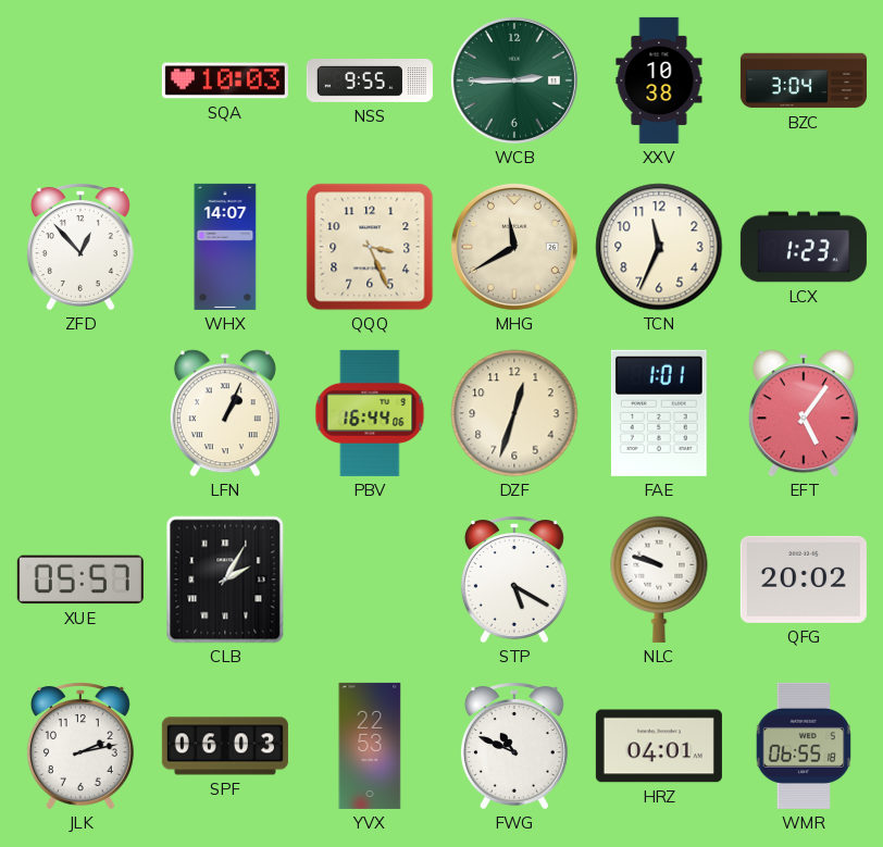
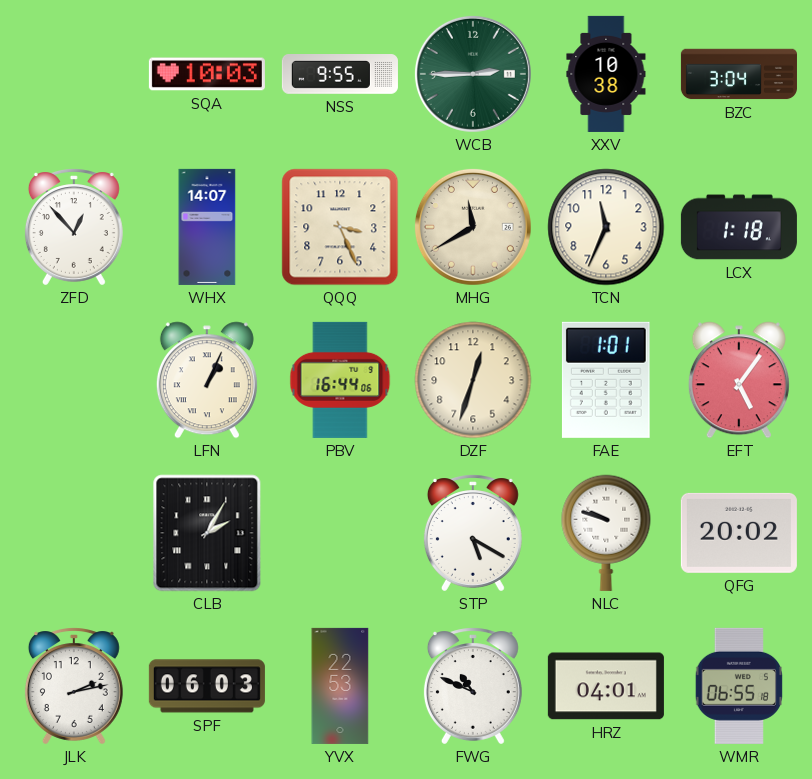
LCX: 1:23 -> 1:18 (739, 227)
XUE: 05:57 -> none (80, 580)
